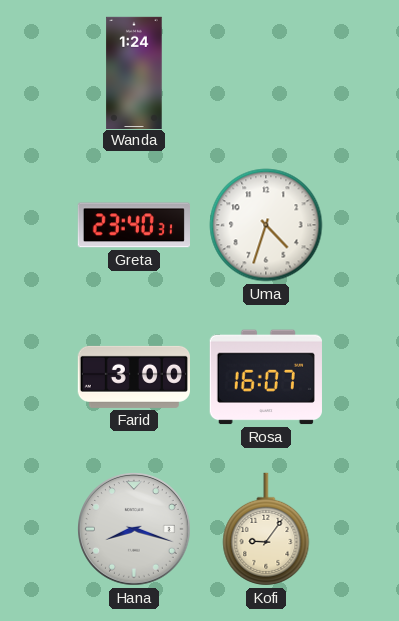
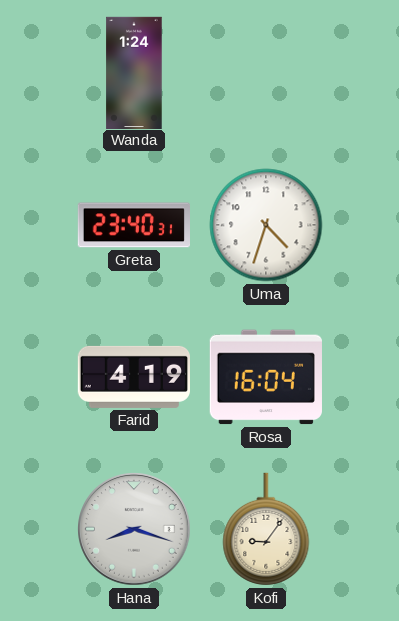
Farid: 3:00 -> 4:19 (133, 377)
Rosa: 16:07 -> 16:04 (266, 377)
